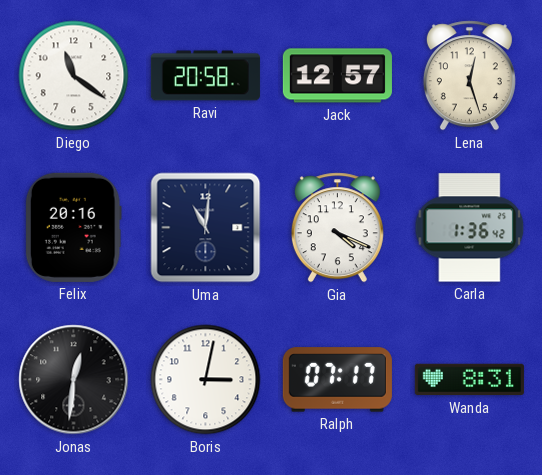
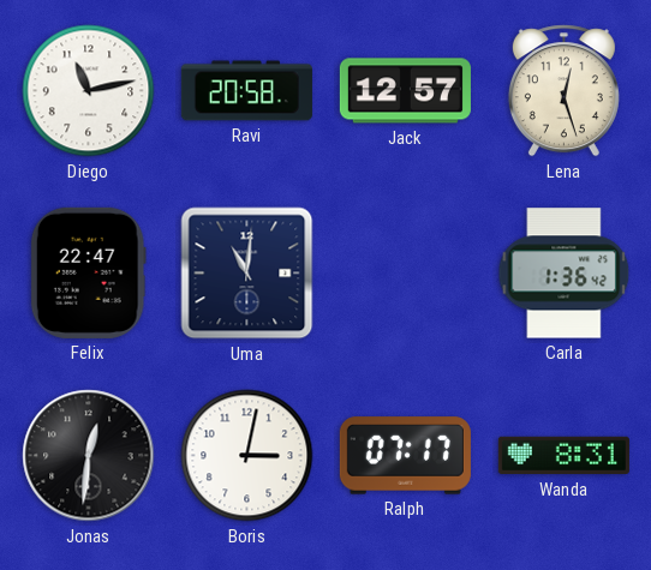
Diego: 11:21 -> 11:13 (89, 91)
Felix: 20:16 -> 22:47 (88, 272)
Gia: 4:19 -> none (337, 228)
